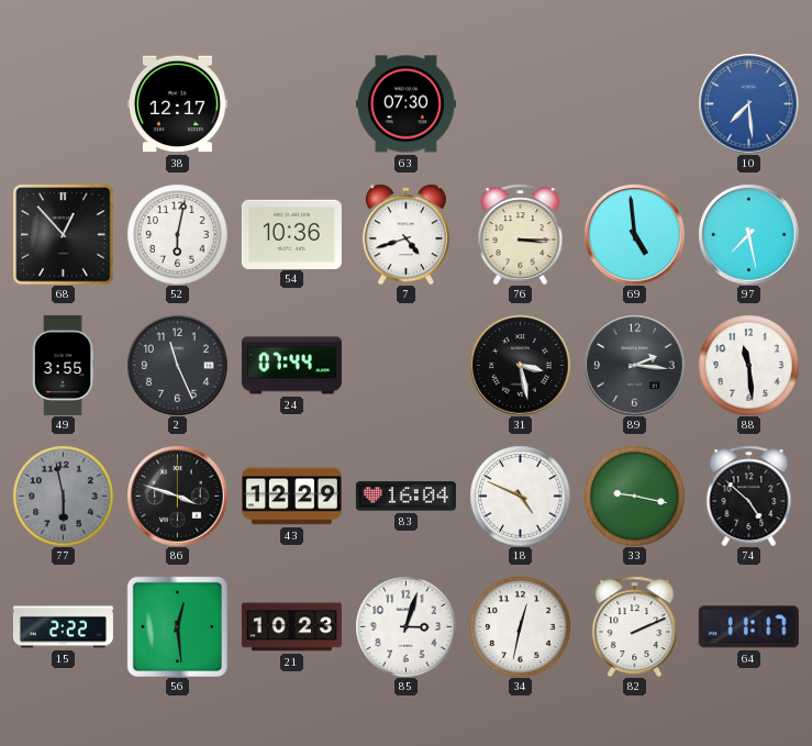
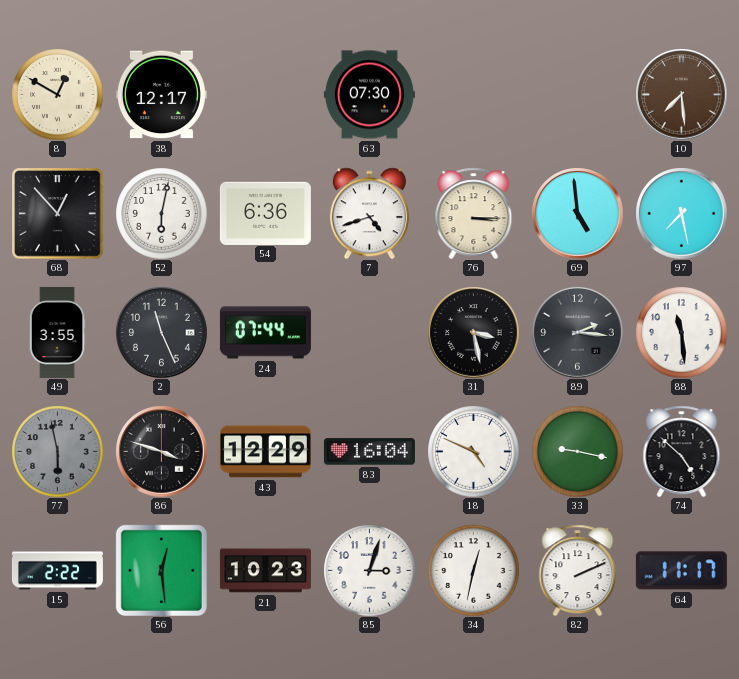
8: none -> 12:50 (57, 94)
10 dial: blue -> brown (681, 94)
54: 10:36 -> 6:36 (265, 213)
